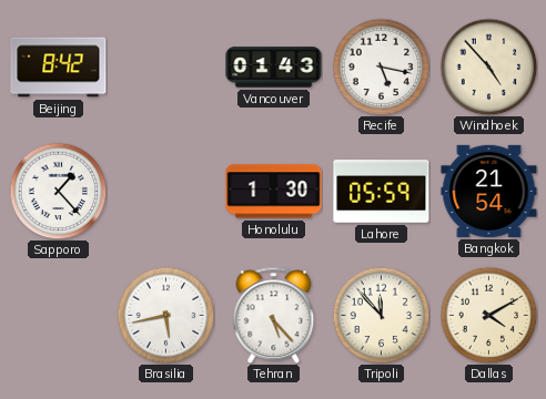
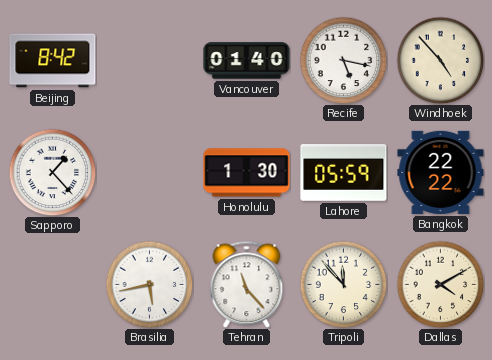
Vancouver: 01:43 -> 01:40 (247, 61)
Bangkok: 21:54 -> 22:22 (441, 172)
Tehran: 5:23 -> 11:23 (247, 284)
